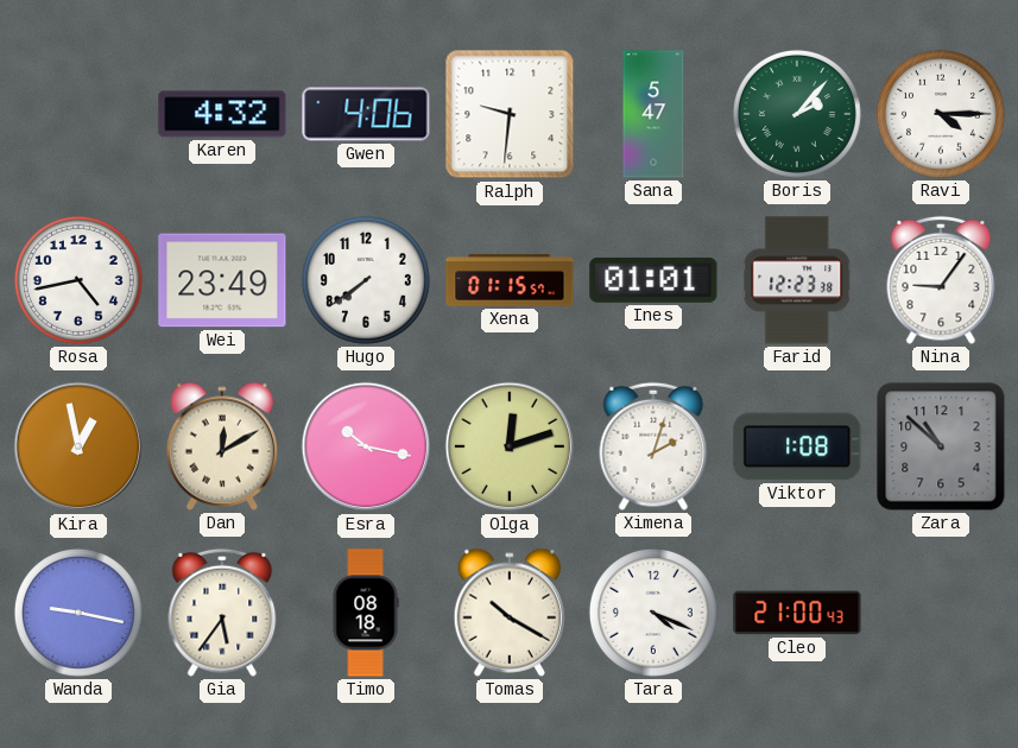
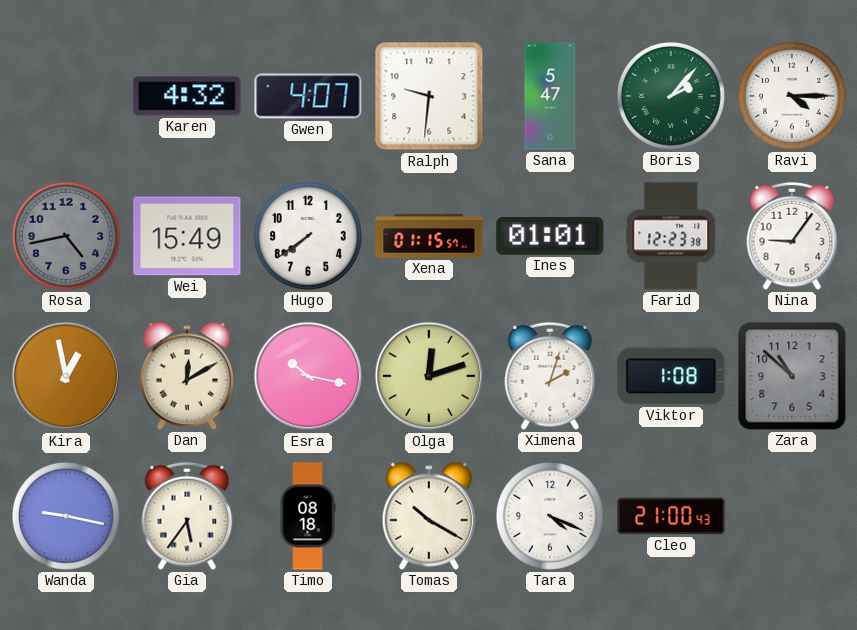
Gwen: 4:06 -> 4:07 (308, 96)
Rosa dial: white -> grey (66, 236)
Wei: 23:49 -> 15:49 (187, 236)
